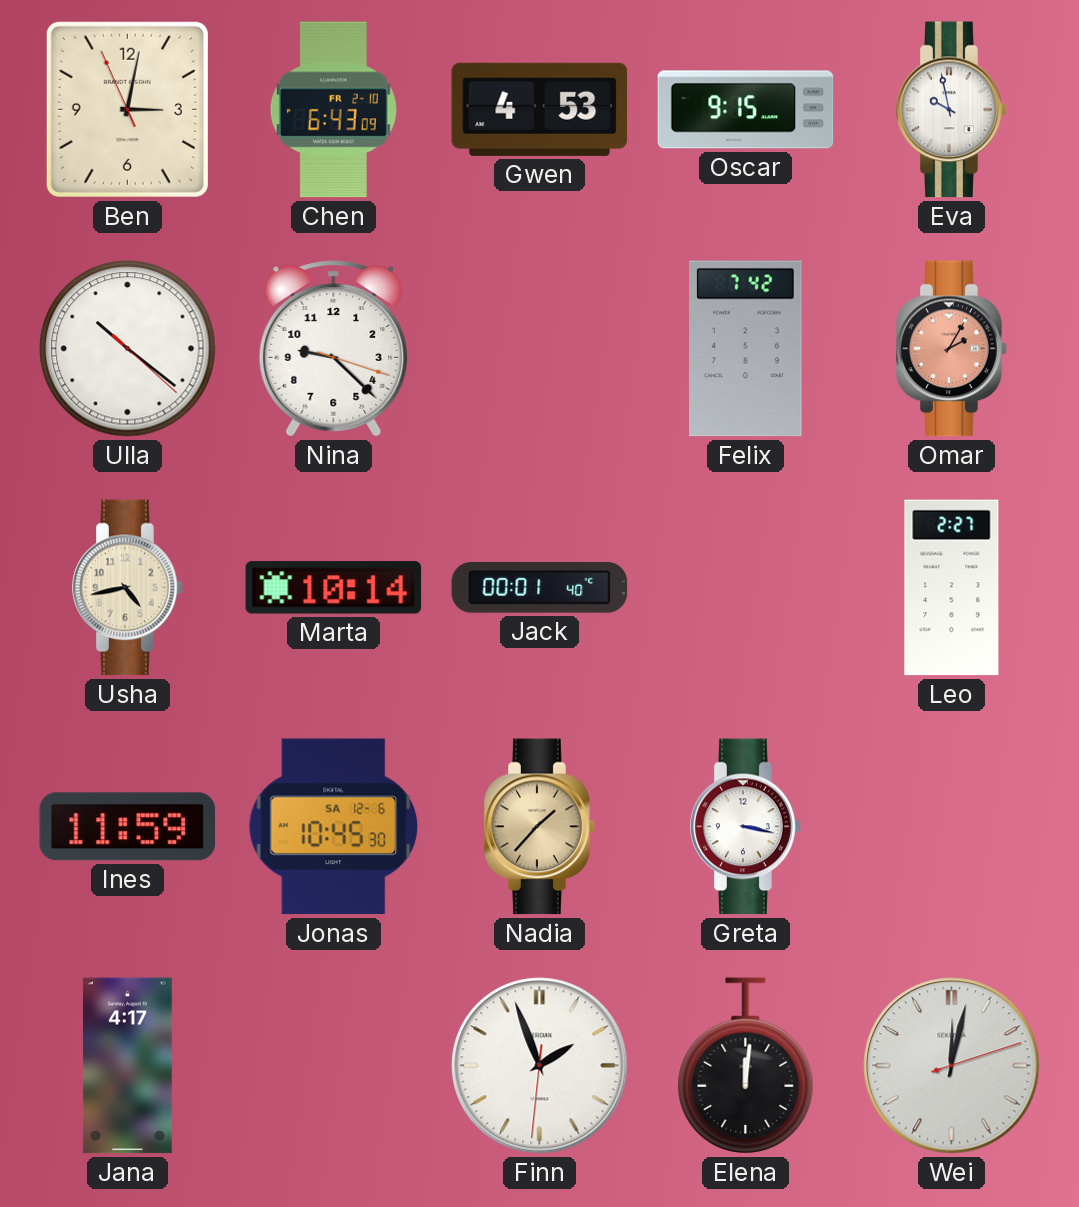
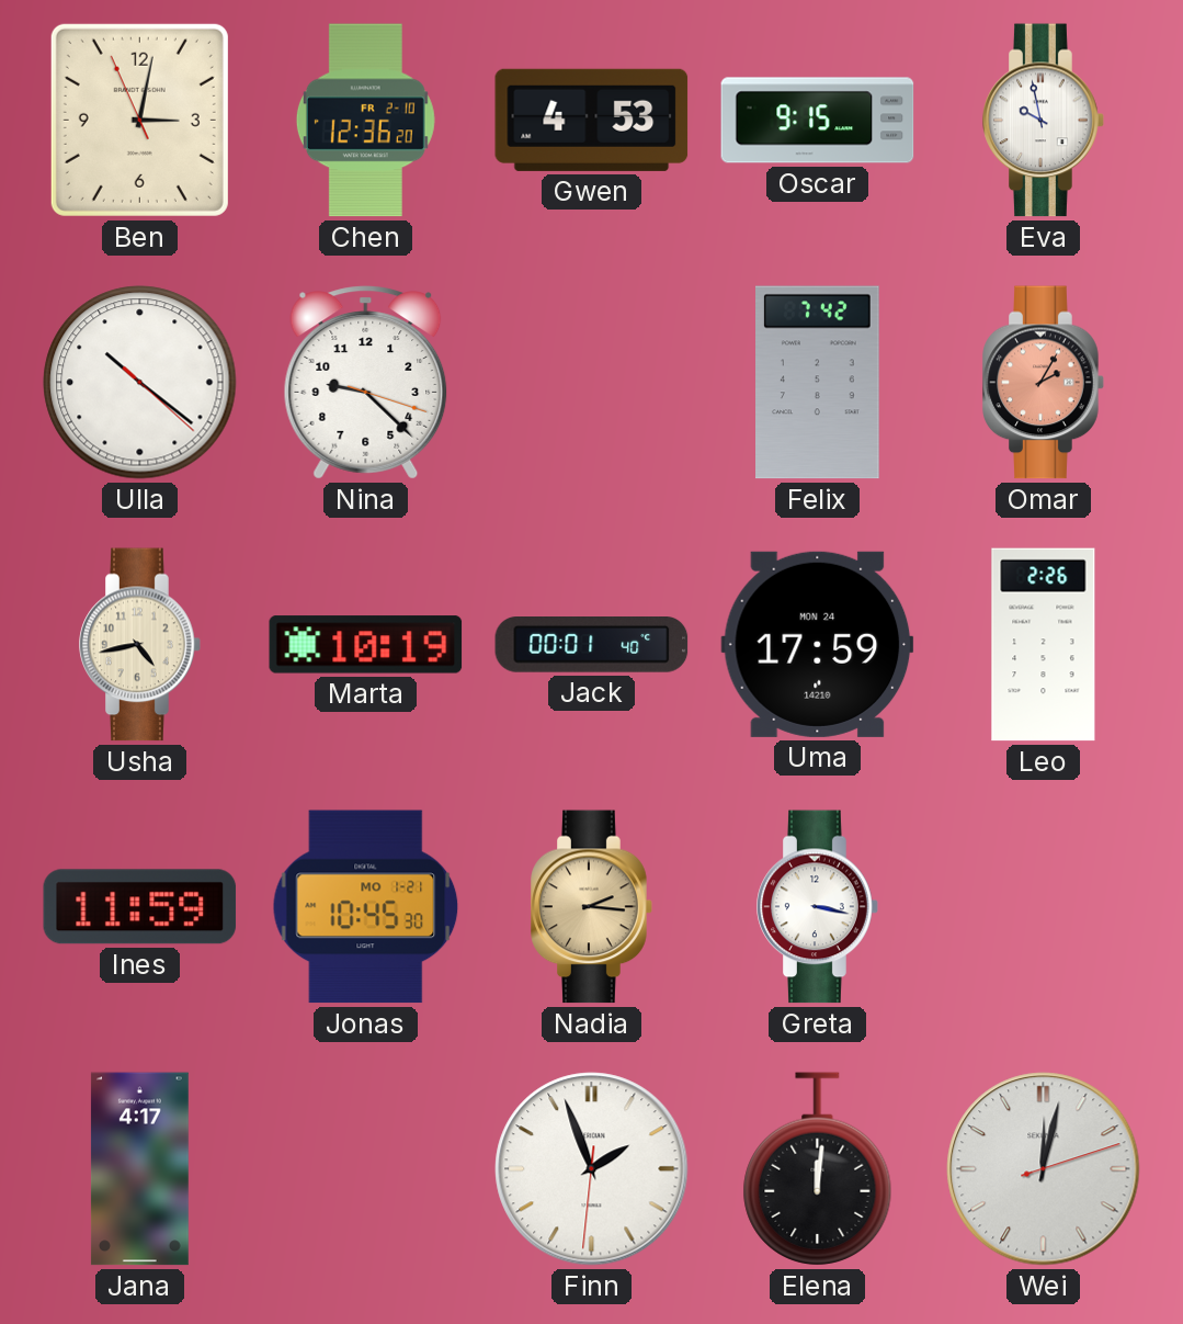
Chen: 6:43 -> 12:36 (365, 121)
Marta: 10:14 -> 10:19 (366, 645)
Uma: none -> 17:59 (818, 644)
Leo: 2:27 -> 2:26 (1044, 645)
Jonas date: SA 12-6 -> MO 1-21 (366, 907)
Nadia: 1:37 -> 2:16 (592, 907)
